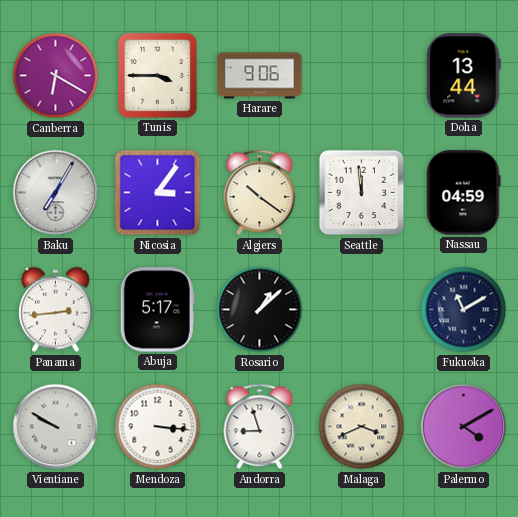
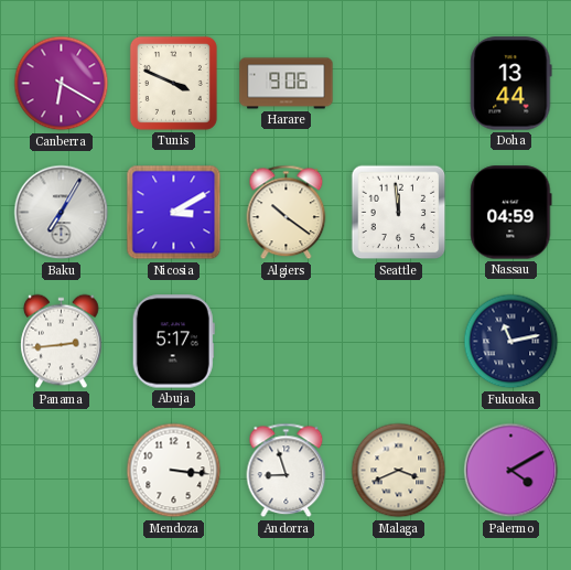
Tunis: 3:45 -> 3:49 (173, 83)
Nicosia: 3:06 -> 3:10 (174, 213)
Rosario: 1:08 -> none (260, 310)
Fukuoka: 11:10 -> 11:13 (511, 342)
Vientiane: 9:50 -> none (56, 427)
